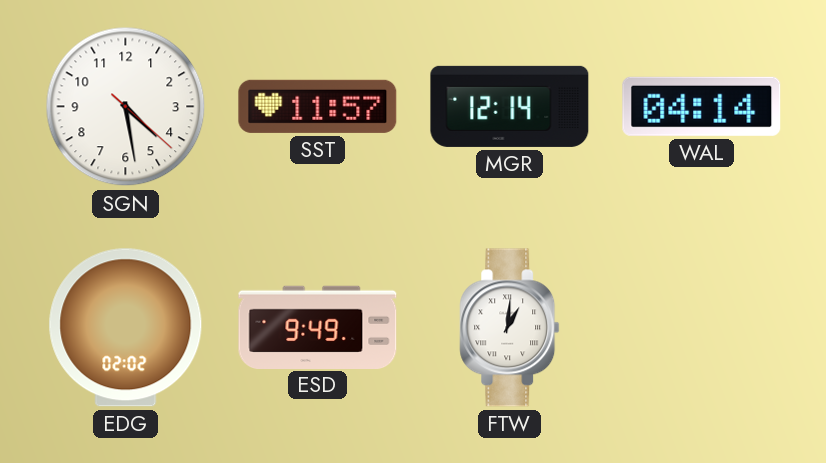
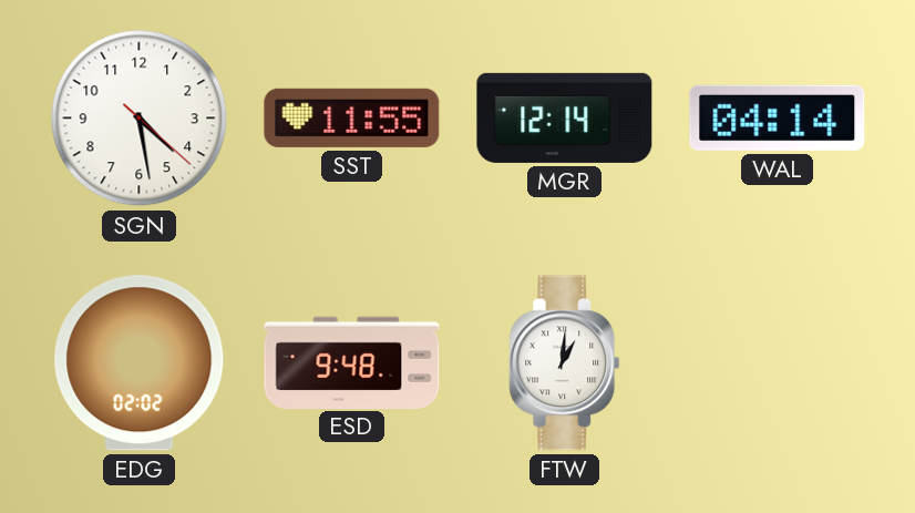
SST: 11:57 -> 11:55 (352, 117)
ESD: 9:49 -> 9:48 (352, 362)
